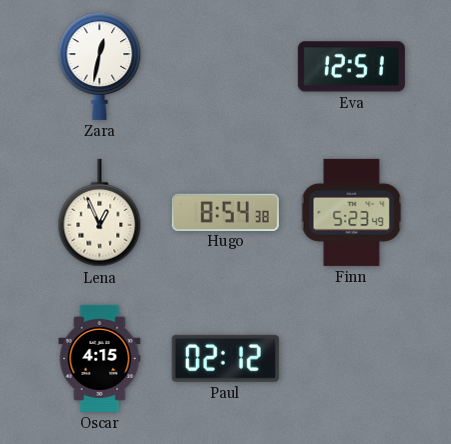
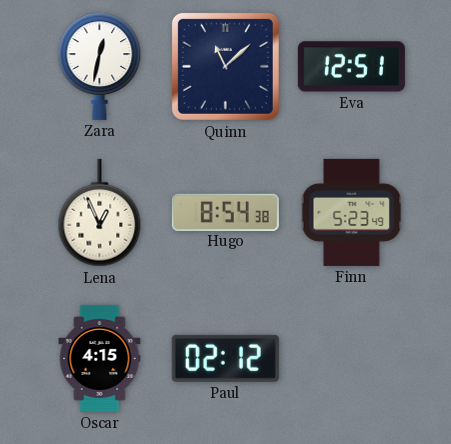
Quinn: none -> 11:08 (225, 66)
